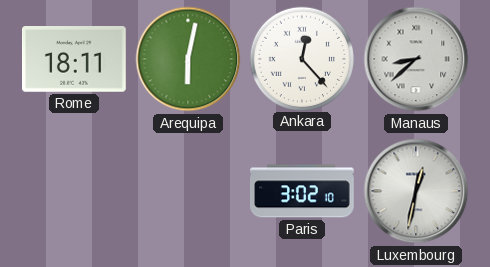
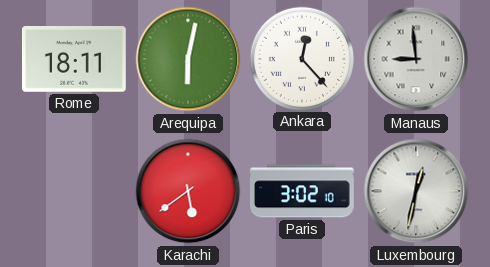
Manaus: 8:38 -> 8:59 (416, 59)
Karachi: none -> 5:39 (188, 191)
